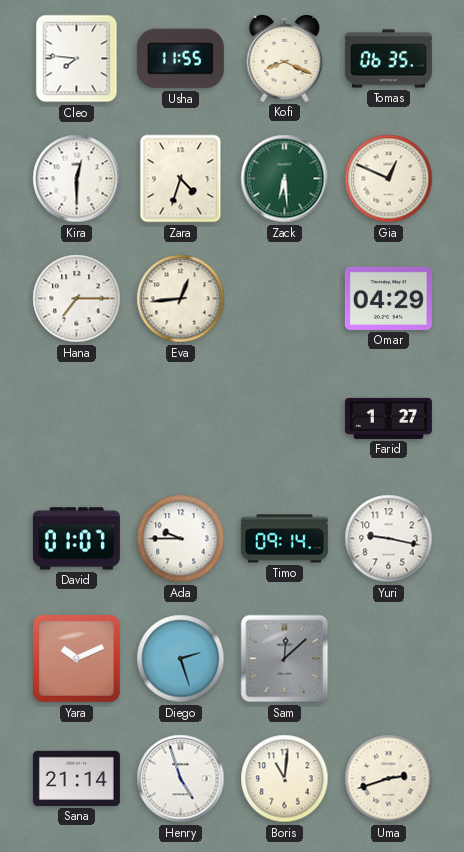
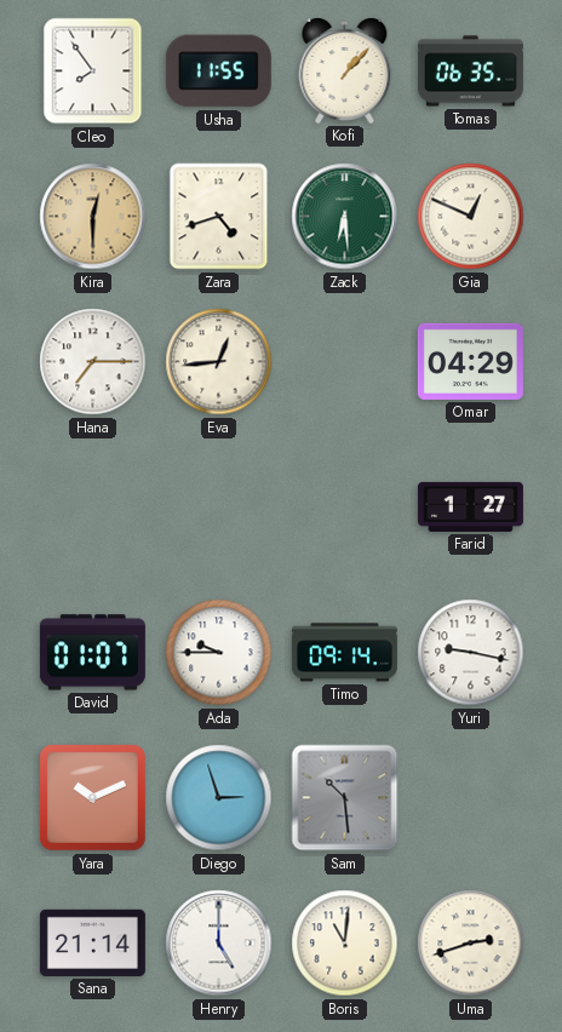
Cleo: 7:46 -> 7:54 (93, 71)
Kofi: 8:19 -> 1:07 (345, 70)
Kira dial: white -> champagne (93, 217)
Zara: 4:33 -> 4:42 (219, 217)
Diego: 2:27 -> 2:57 (219, 798)
Sam: 12:08 -> 10:29 (345, 798)
Henry: 4:57 -> 5:00 (219, 944)
